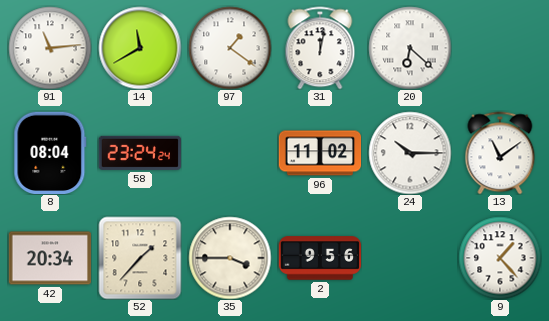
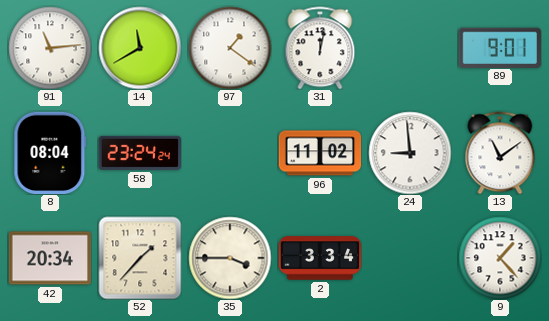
20: 6:22 -> none (410, 48)
89: none -> 9:01 (500, 47)
24: 10:15 -> 8:59 (410, 153)
2: 9:56 -> 3:34 (320, 258)
